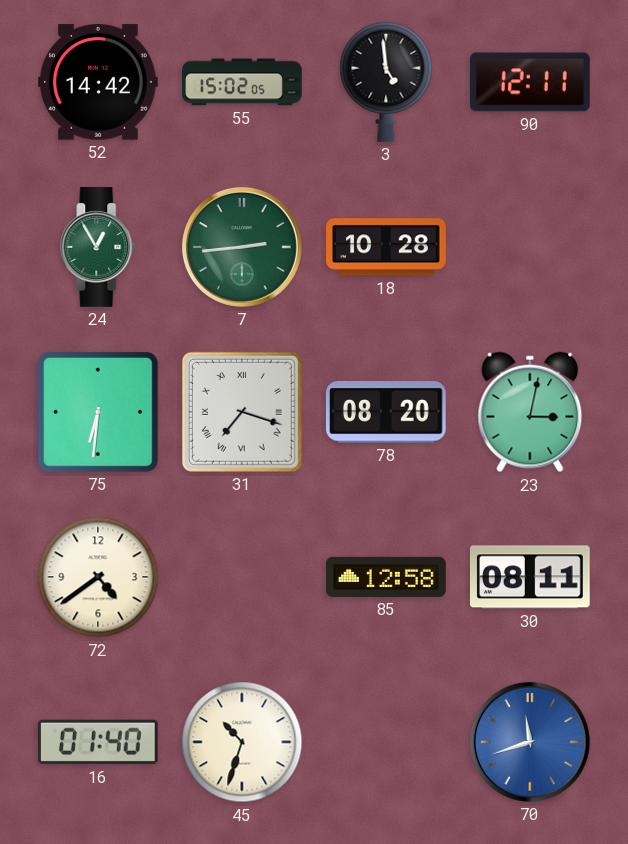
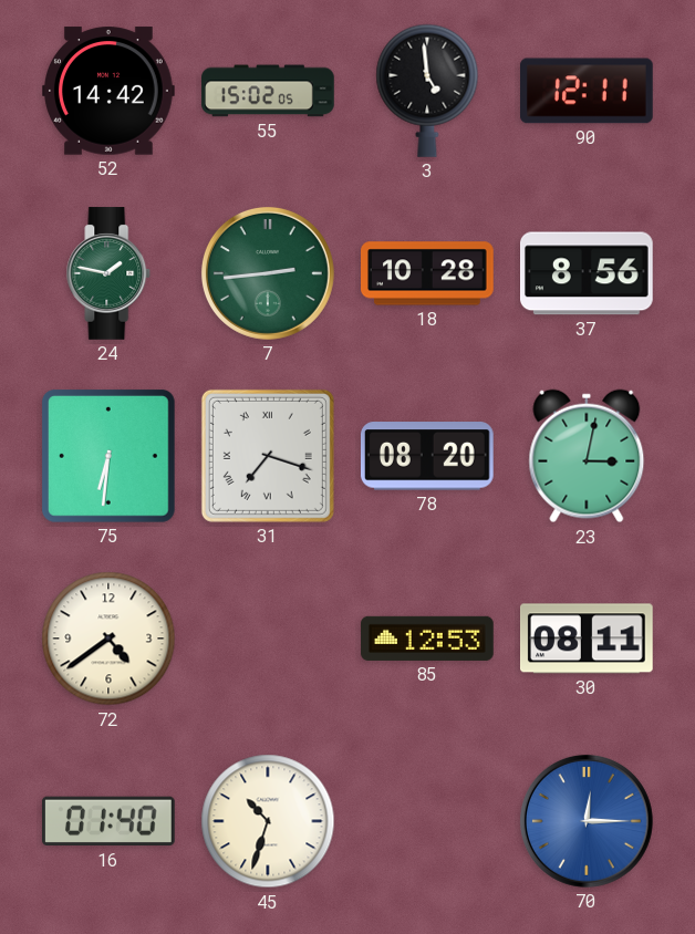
24: 12:55 -> 1:47 (108, 273)
37: none -> 8:56 (588, 273)
85: 12:58 -> 12:53 (427, 639)
70: 11:42 -> 12:15 (587, 821)
